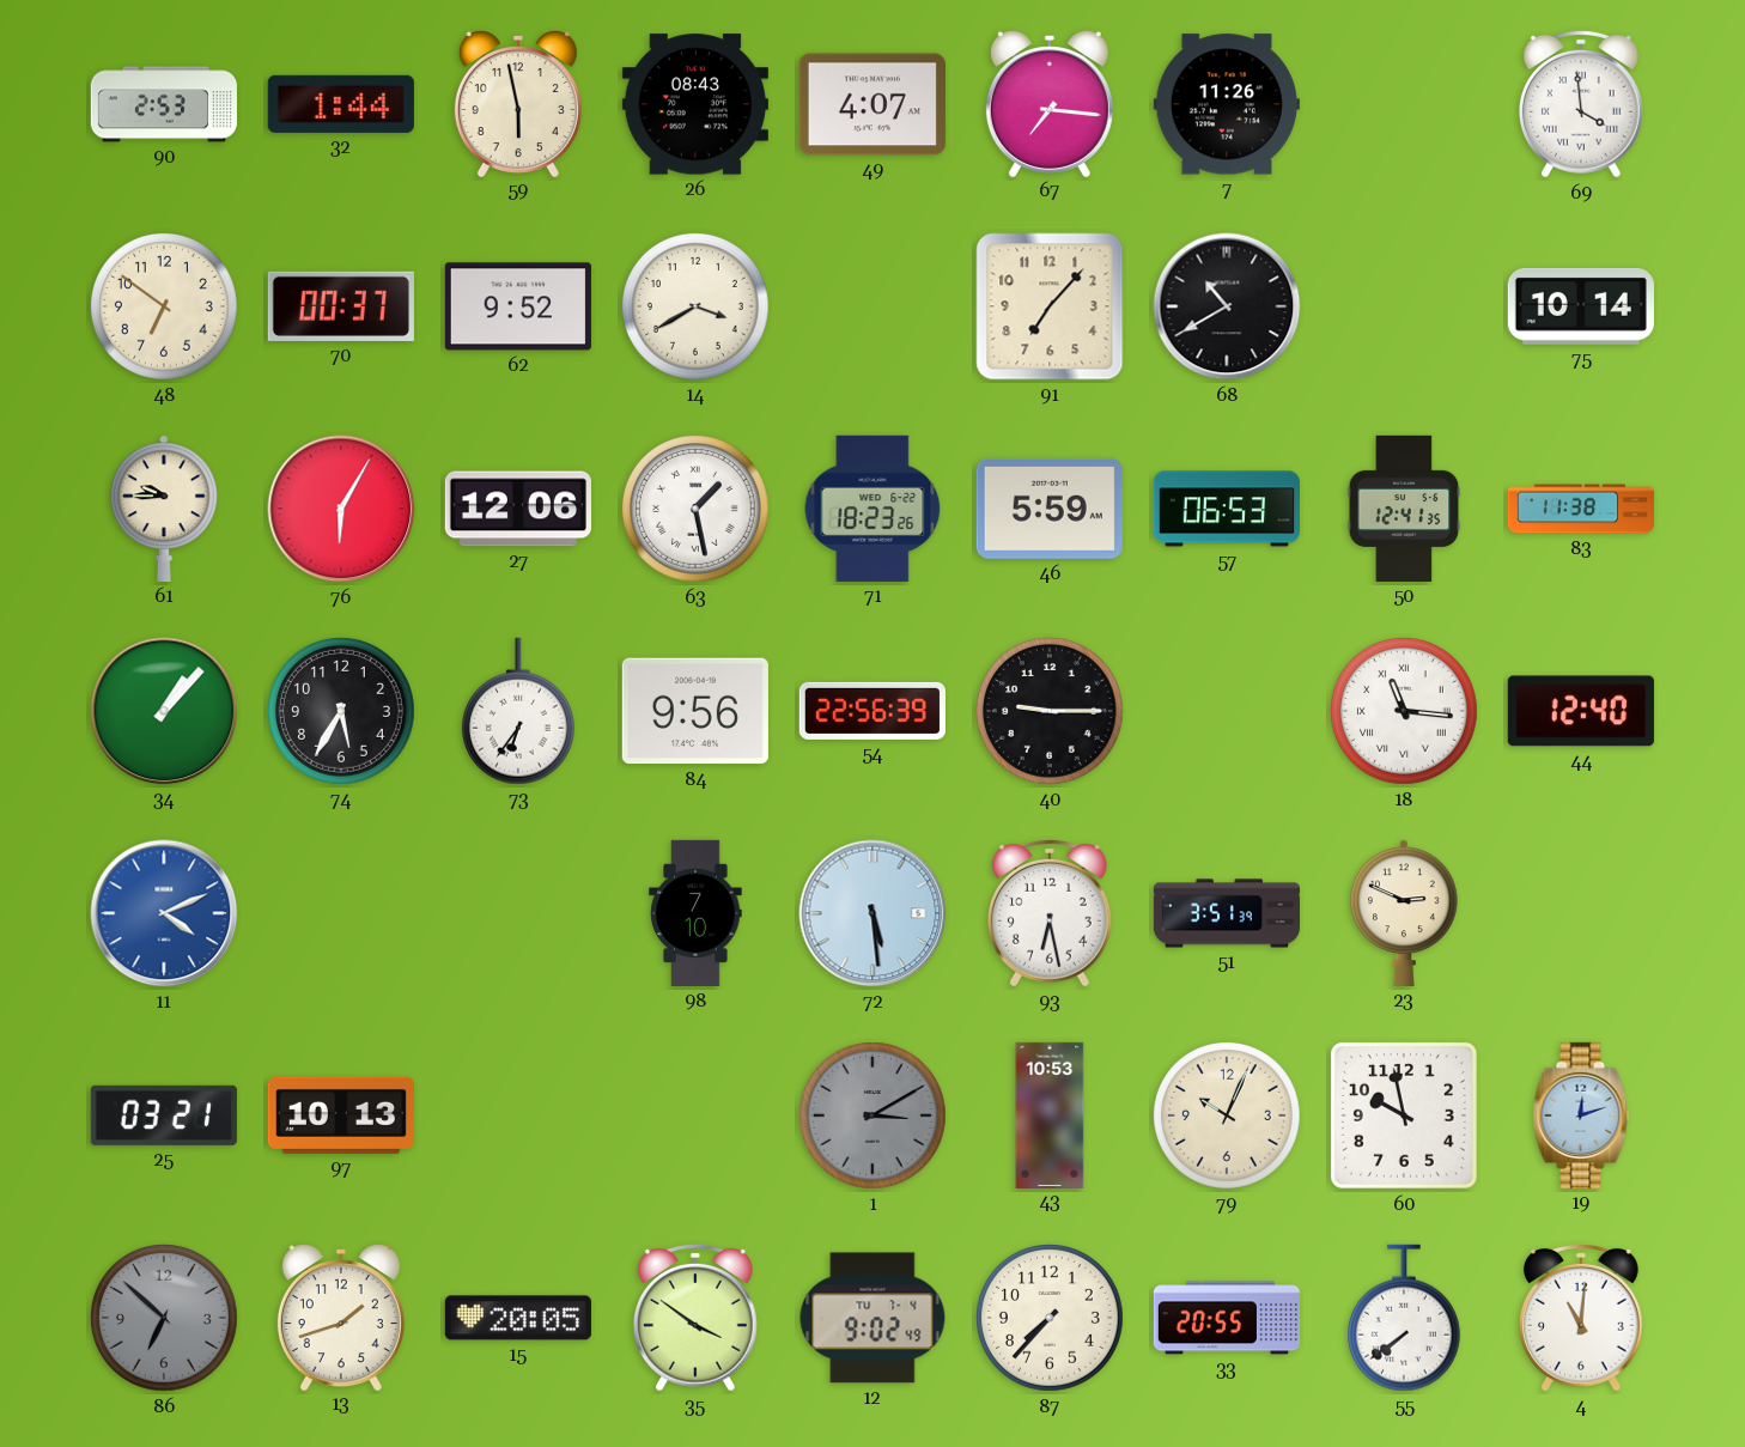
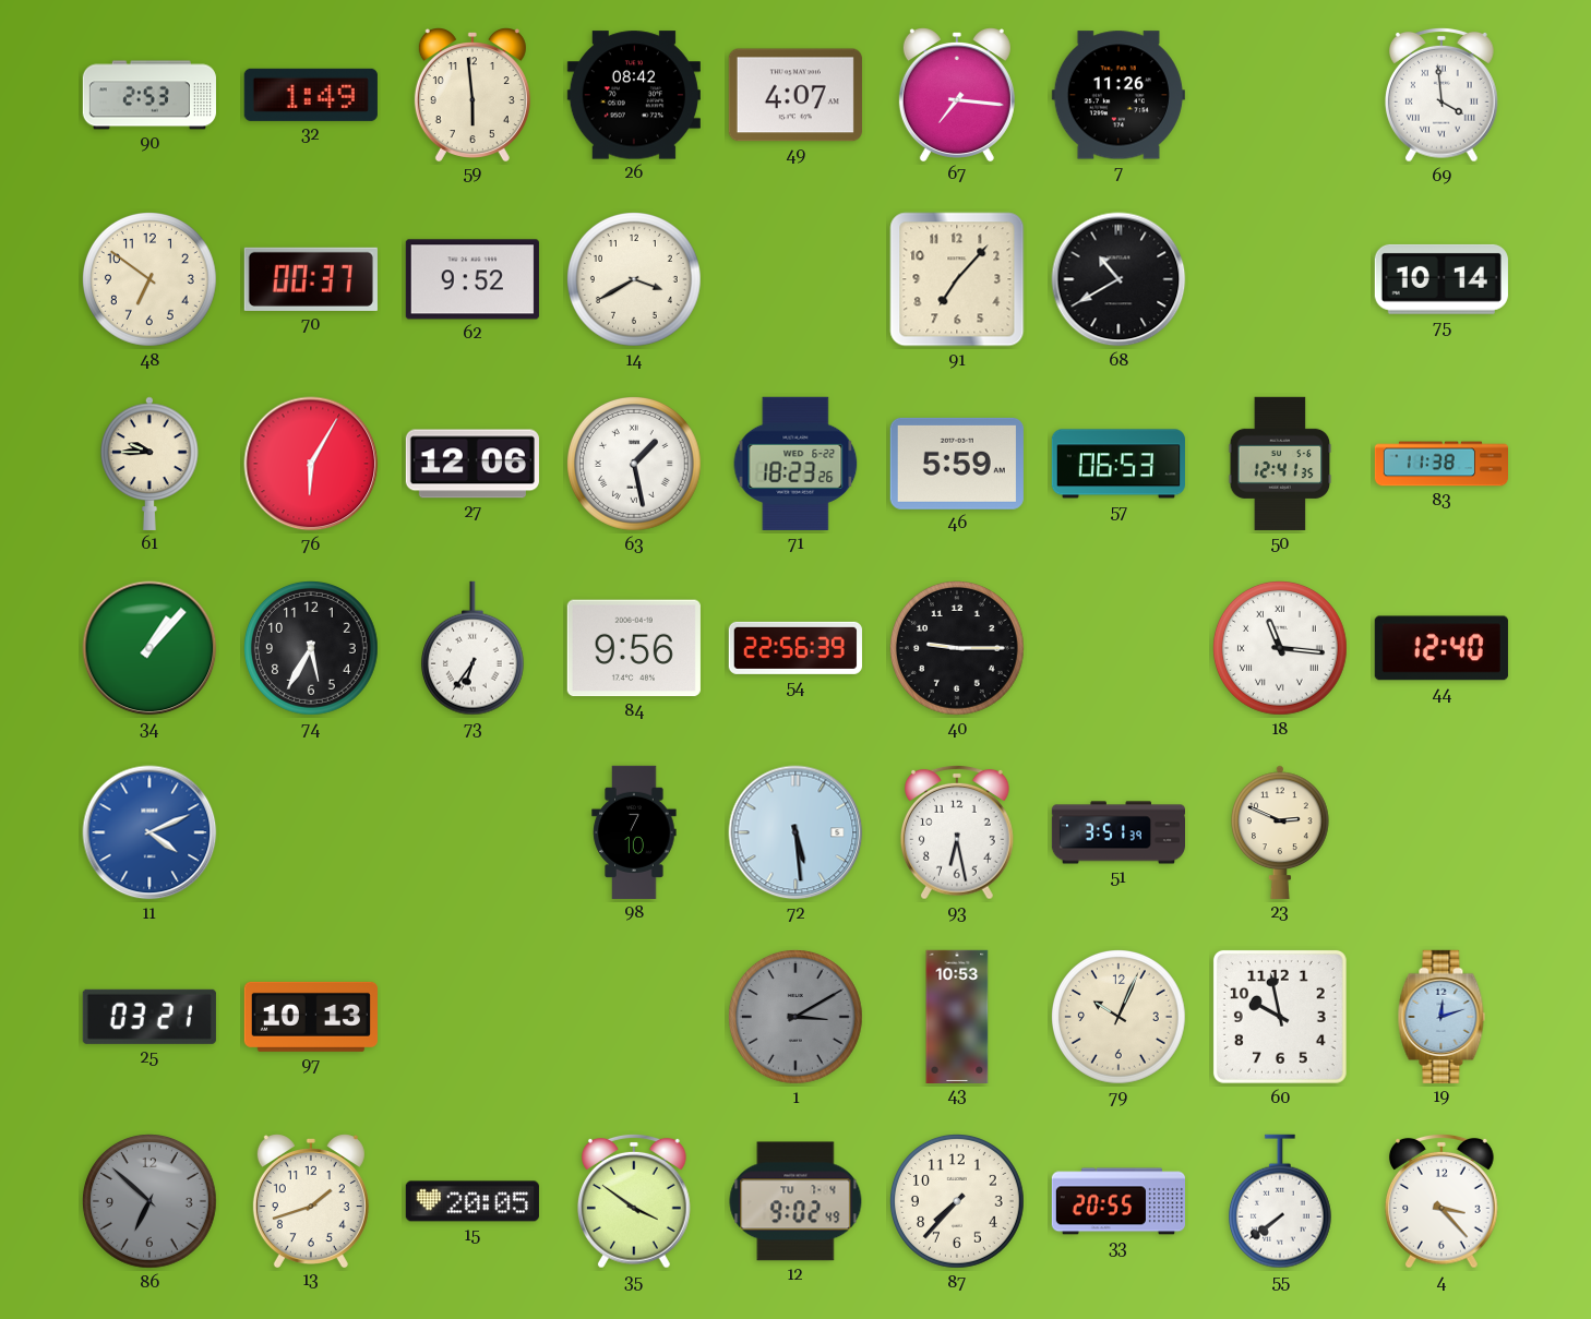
32: 1:44 -> 1:49 (311, 95)
59: 5:58 -> 5:59 (472, 95)
26: 08:43 -> 08:42 (634, 95)
4: 11:01 -> 3:23 (1443, 1201)
